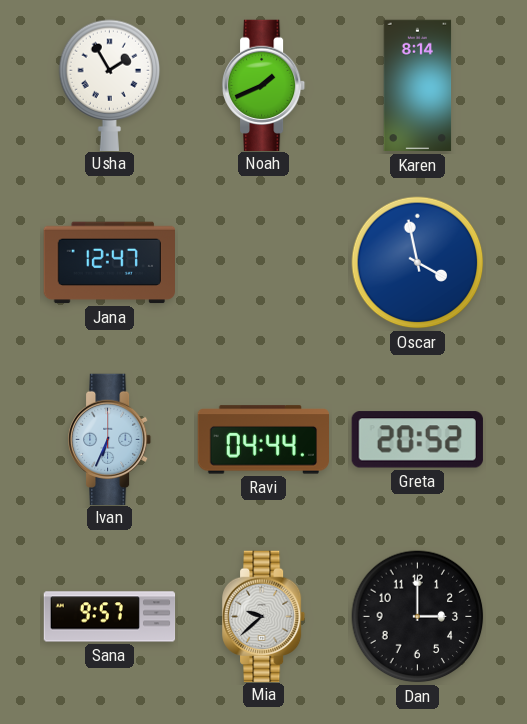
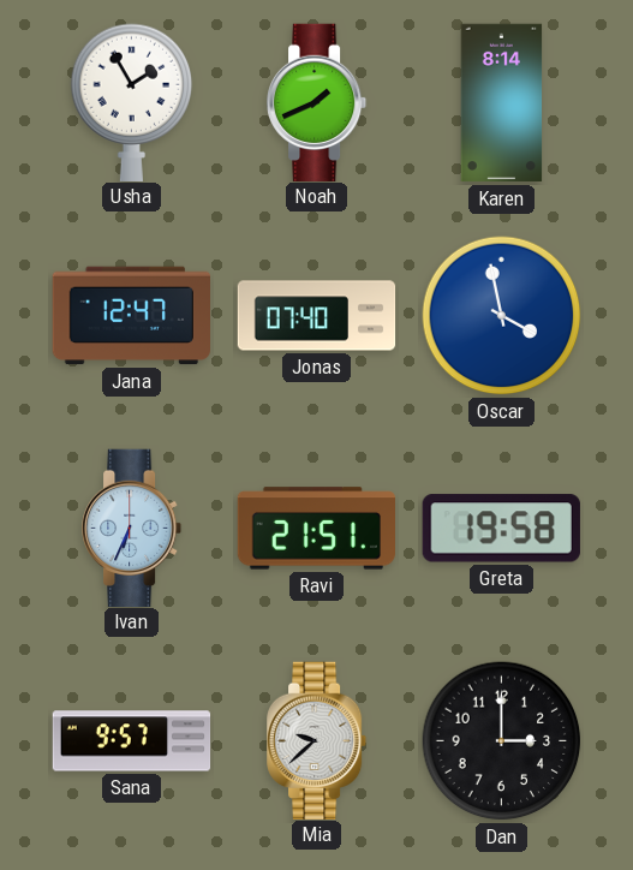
Jonas: none -> 07:40 (317, 316)
Ravi: 04:44 -> 21:51 (317, 529)
Greta: 20:52 -> 19:58 (501, 529)
